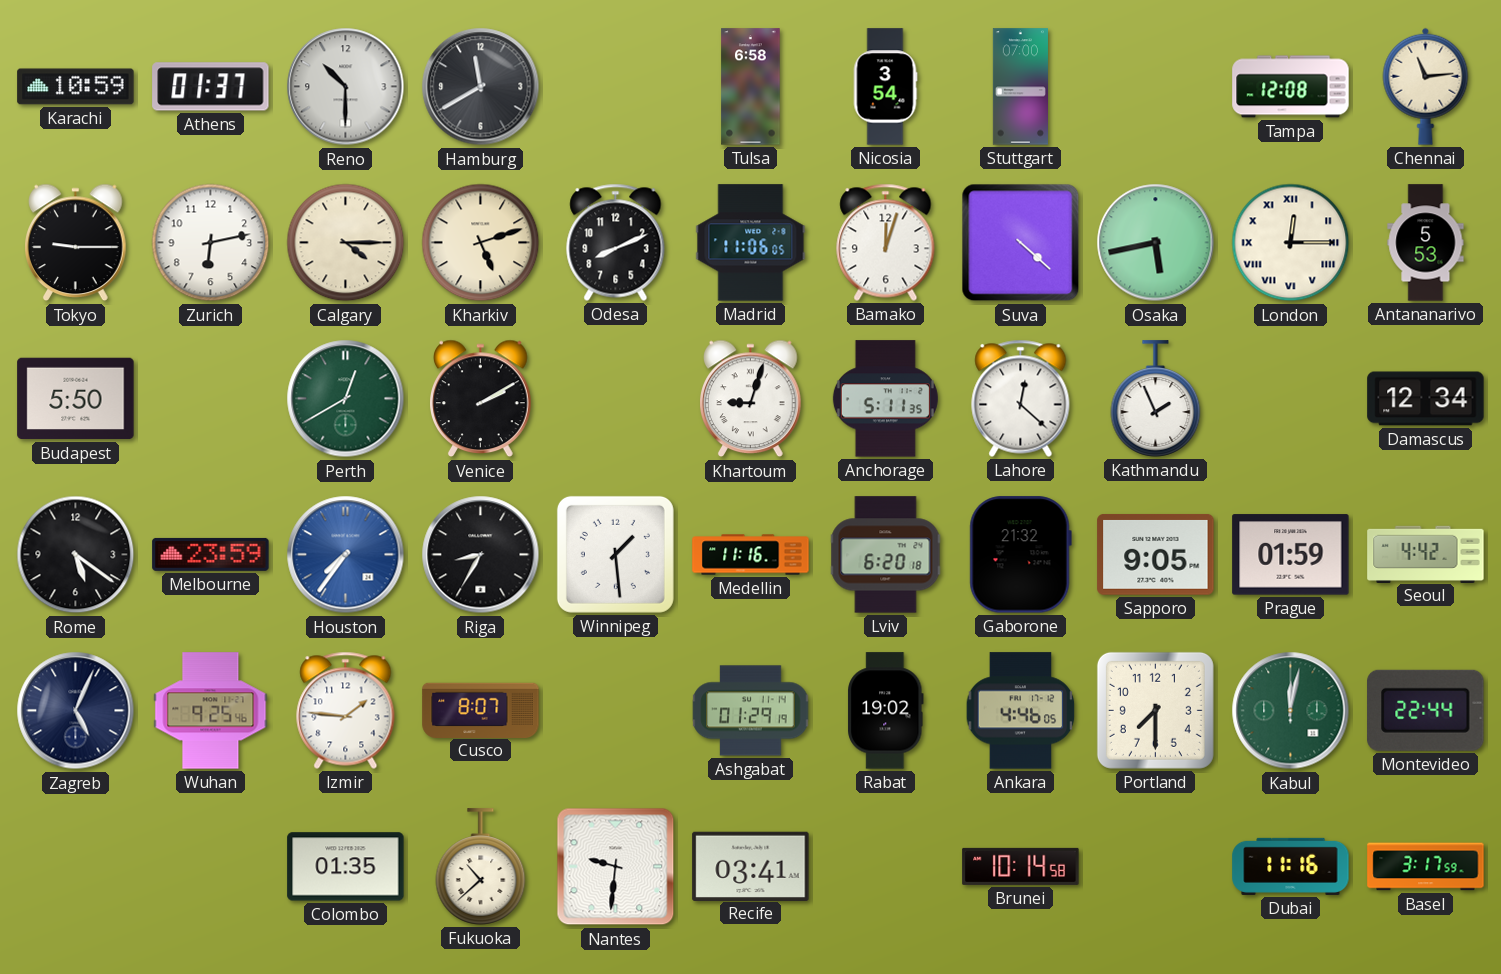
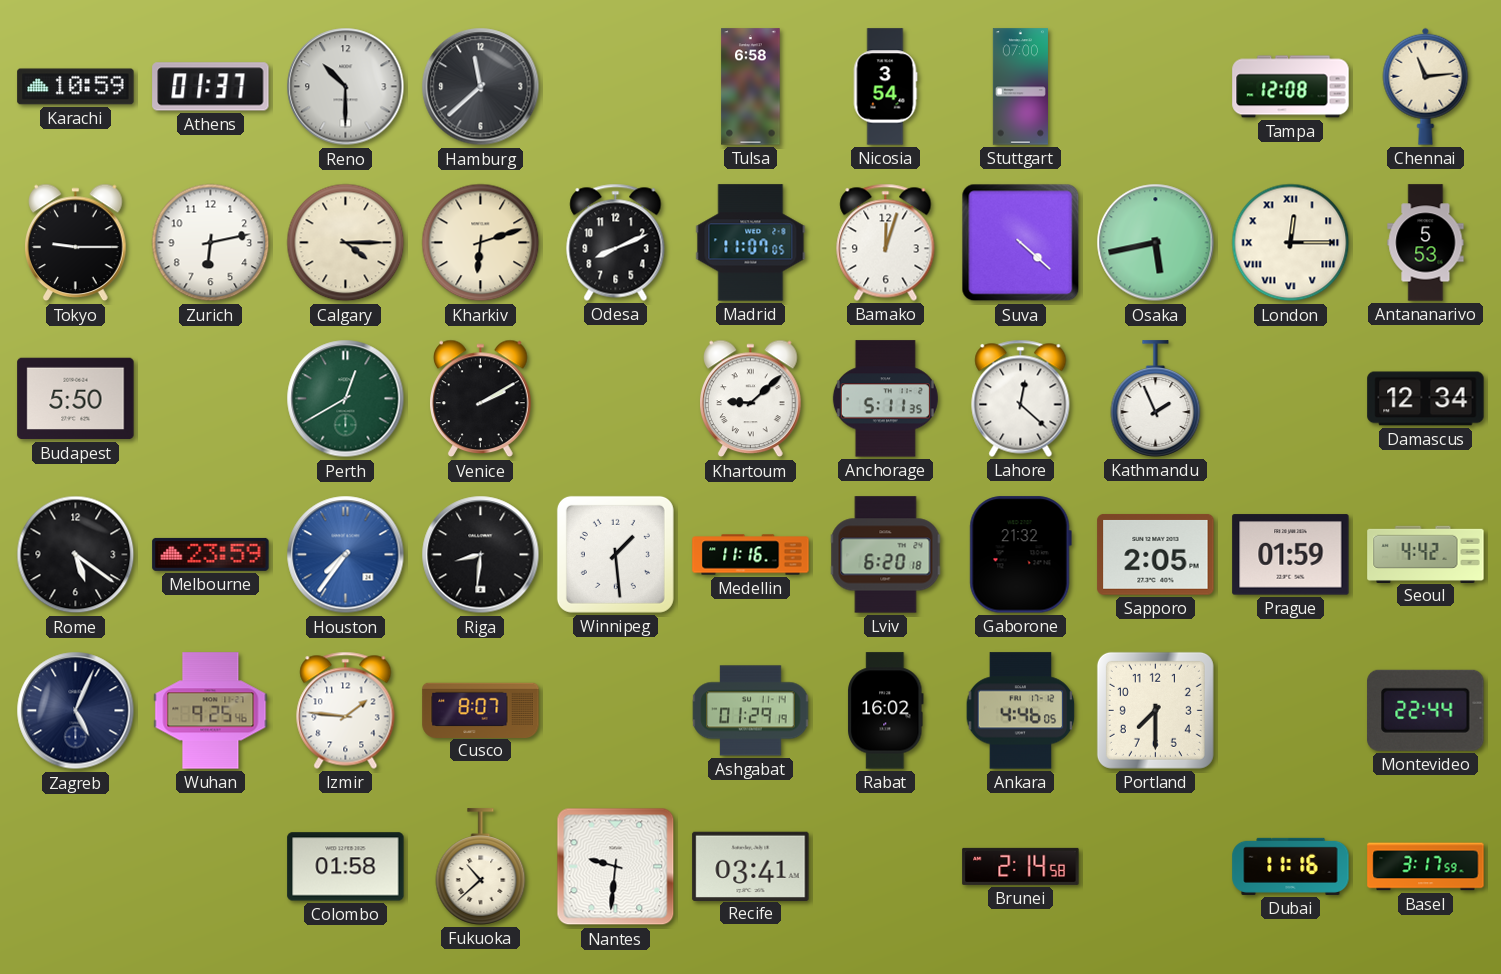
Hamburg: 11:40 -> 11:38 (481, 87)
Kharkiv: 5:12 -> 6:12 (481, 243)
Madrid: 11:06 -> 11:07 (751, 243)
Khartoum: 9:03 -> 9:08 (751, 399)
Riga: 8:35 -> 8:31 (481, 555)
Sapporo: 9:05 -> 2:05 (1156, 554)
Rabat: 19:02 -> 16:02 (886, 711)
Kabul: 12:02 -> none (1291, 711)
Colombo: 01:35 -> 01:58 (346, 867)
Brunei: 10:14 -> 2:14 (1021, 866)
